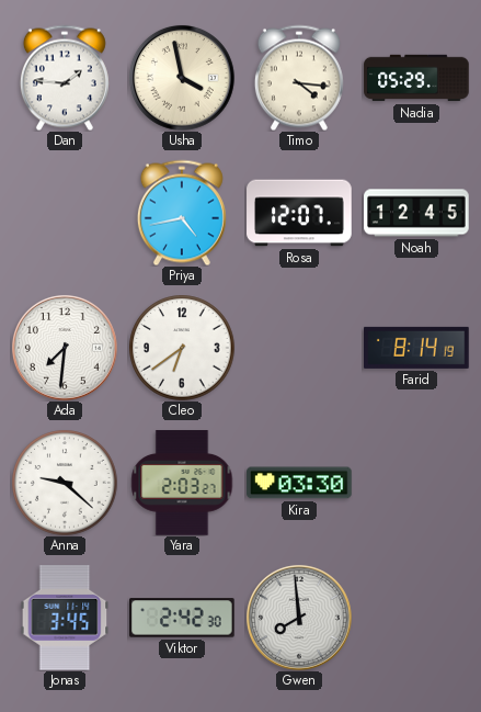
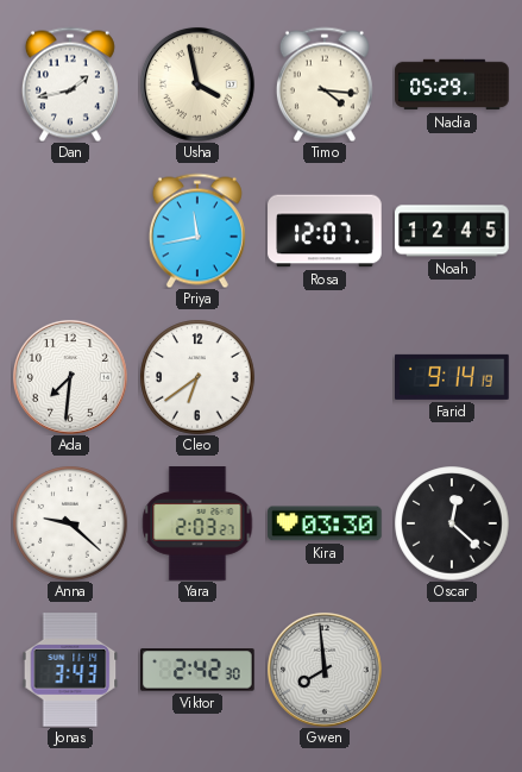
Dan: 1:46 -> 1:43 (70, 84)
Priya: 4:43 -> 11:43 (197, 231)
Farid: 8:14 -> 9:14 (452, 377)
Oscar: none -> 12:22 (452, 523)
Jonas: 3:45 -> 3:43 (70, 671)
